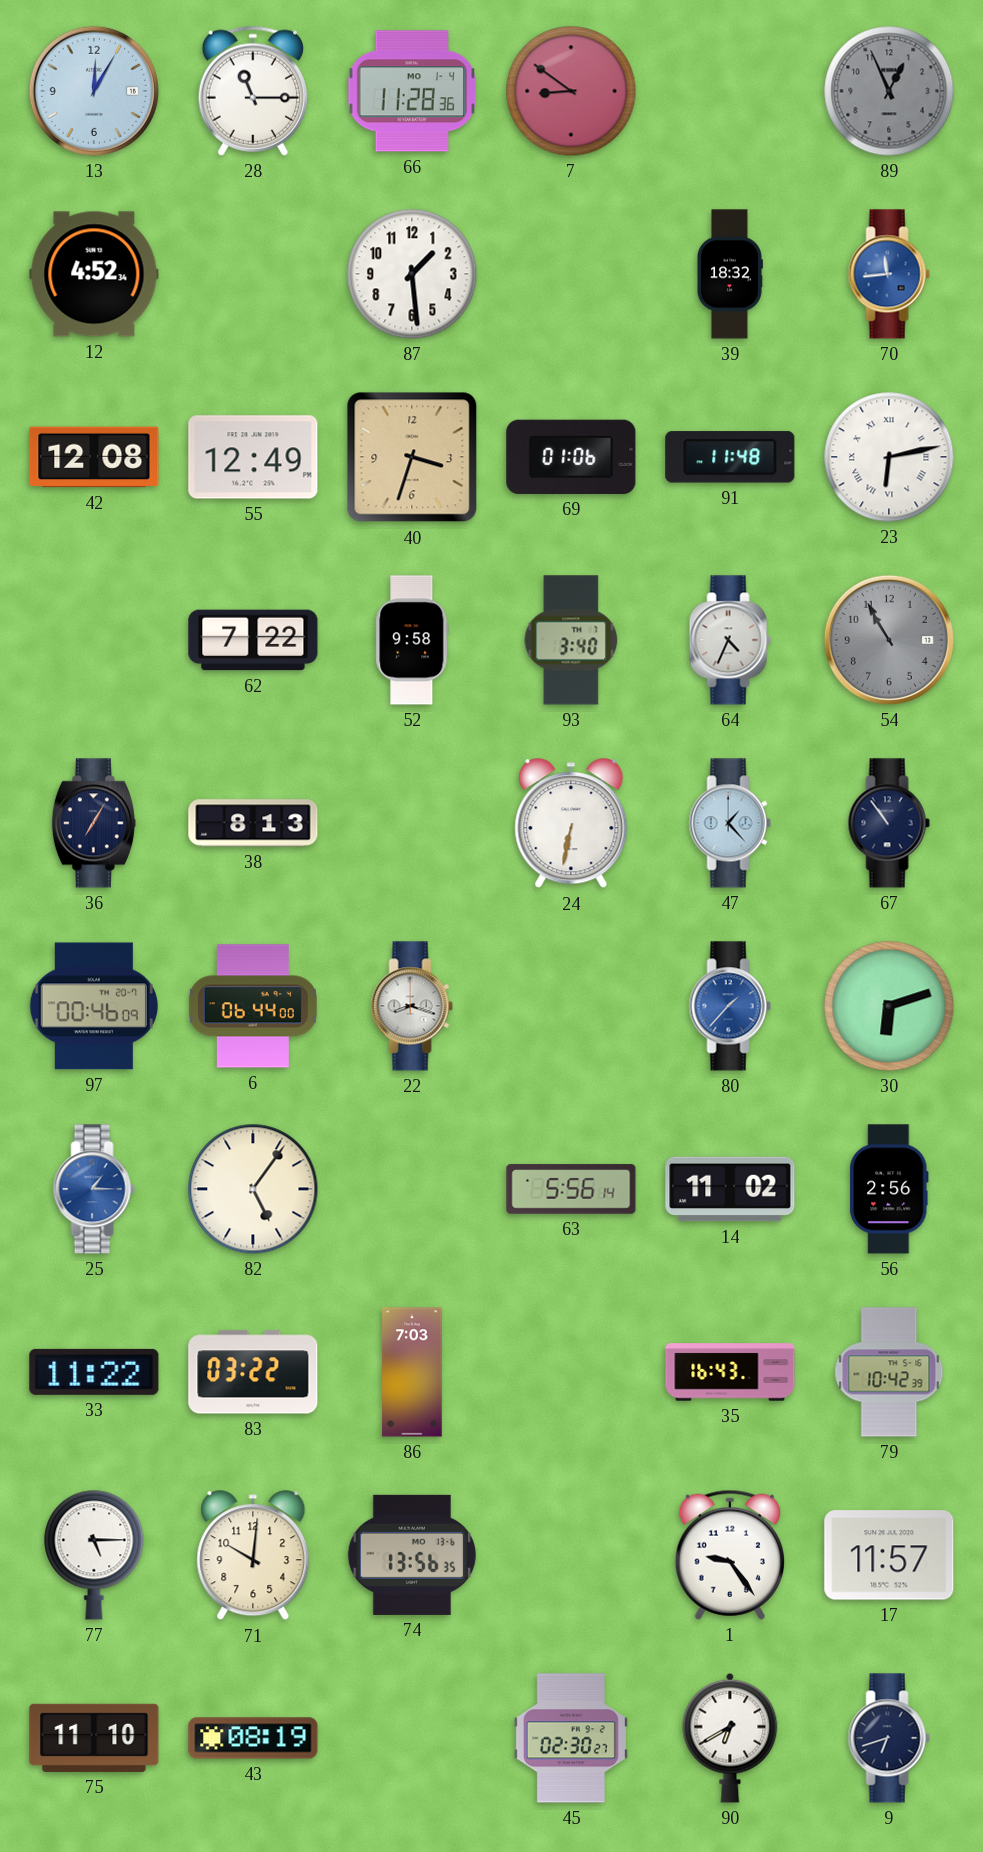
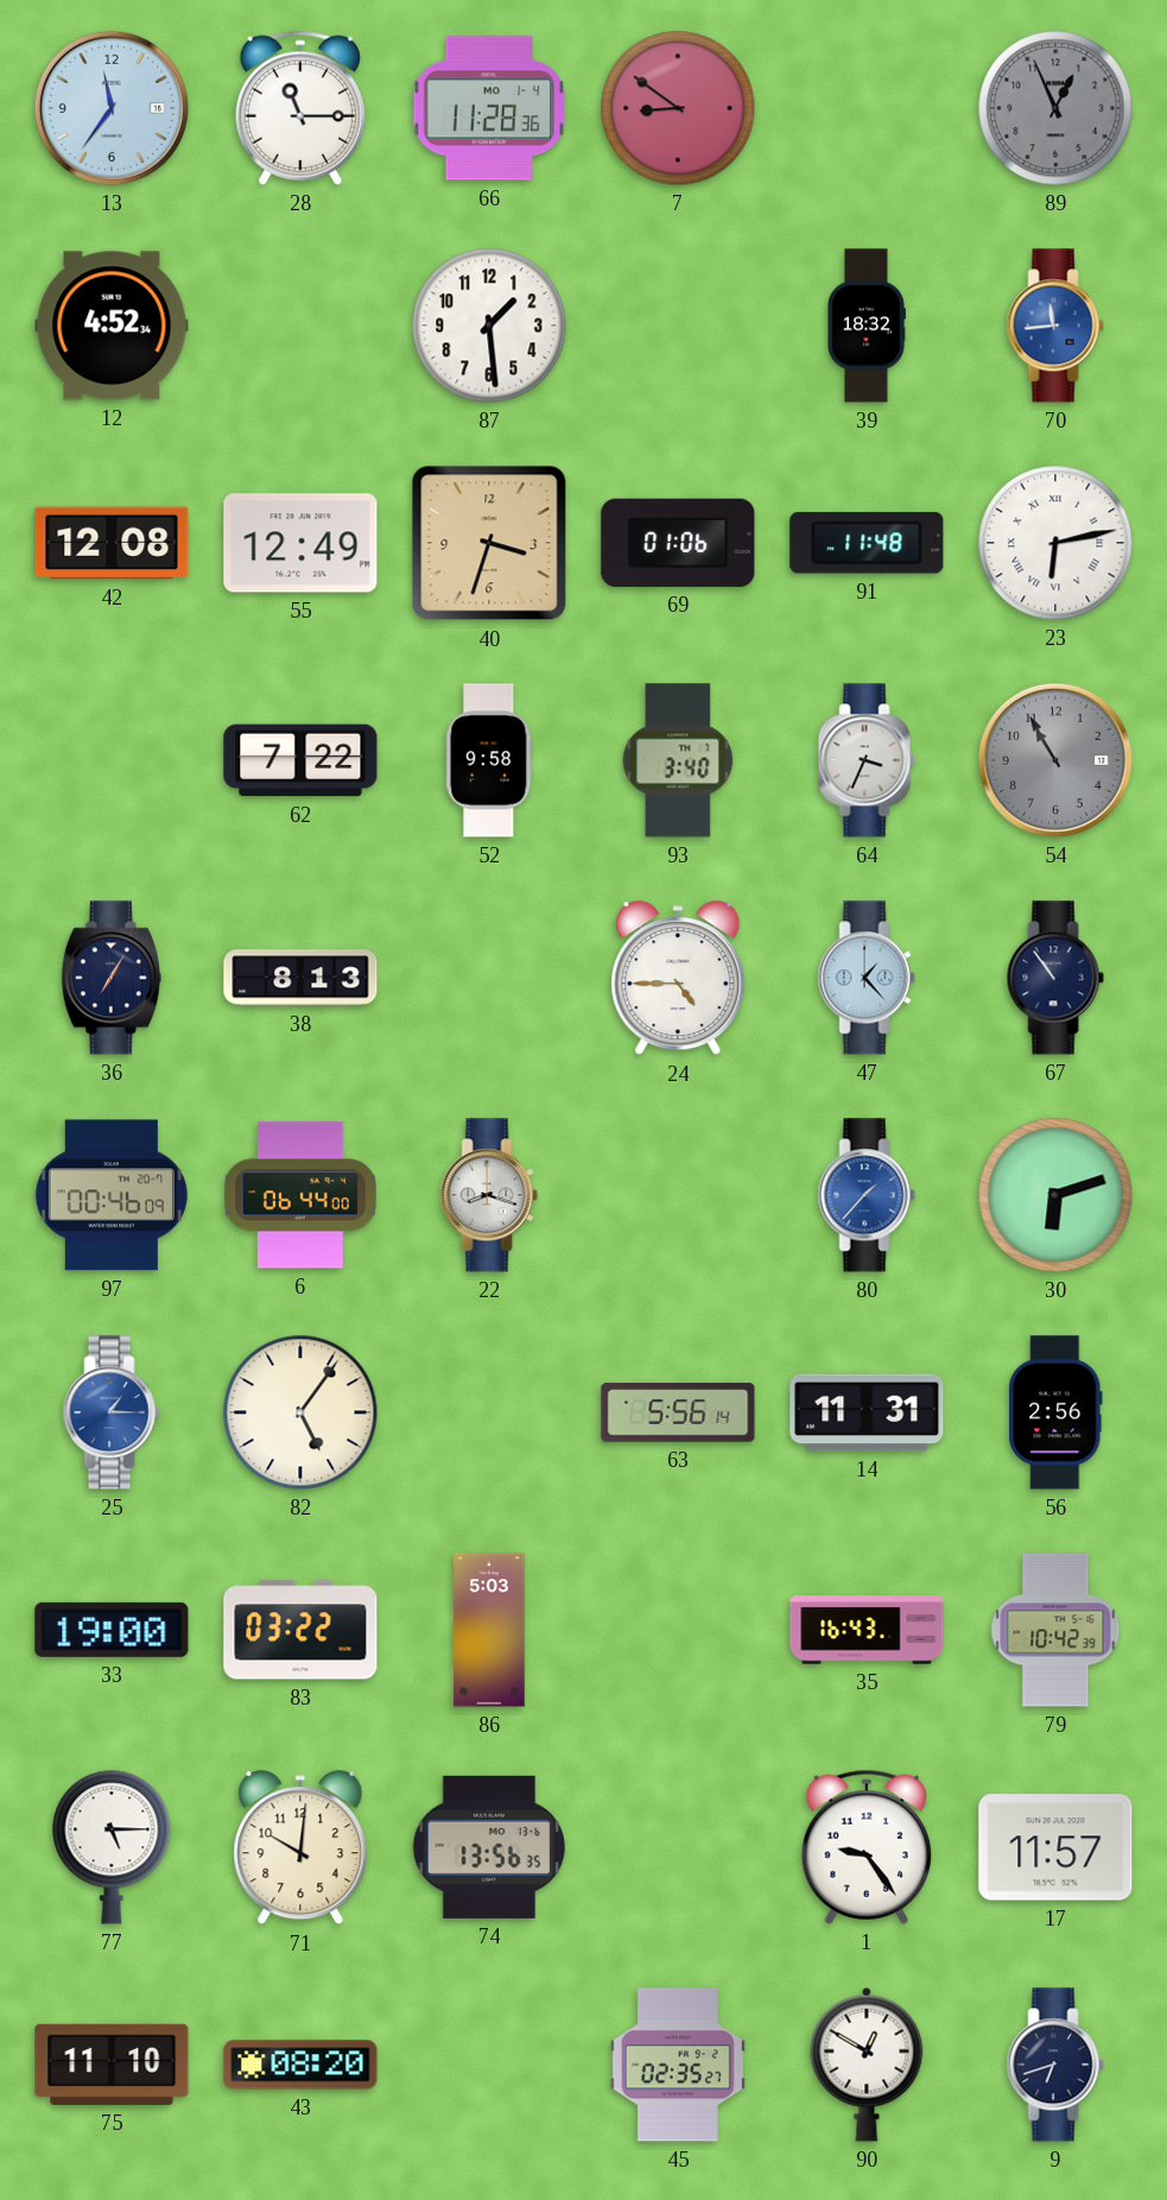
13: 12:05 -> 11:36 (112, 108)
64: 4:34 -> 3:34 (867, 760)
24: 6:32 -> 4:45 (678, 979)
14: 11:02 -> 11:31 (867, 1412)
33: 11:22 -> 19:00 (112, 1630)
86: 7:03 -> 5:03 (489, 1630)
43: 08:19 -> 08:20 (300, 2065)
45: 02:30 -> 02:35 (678, 2065)
90: 6:40 -> 12:50 (867, 2065)
